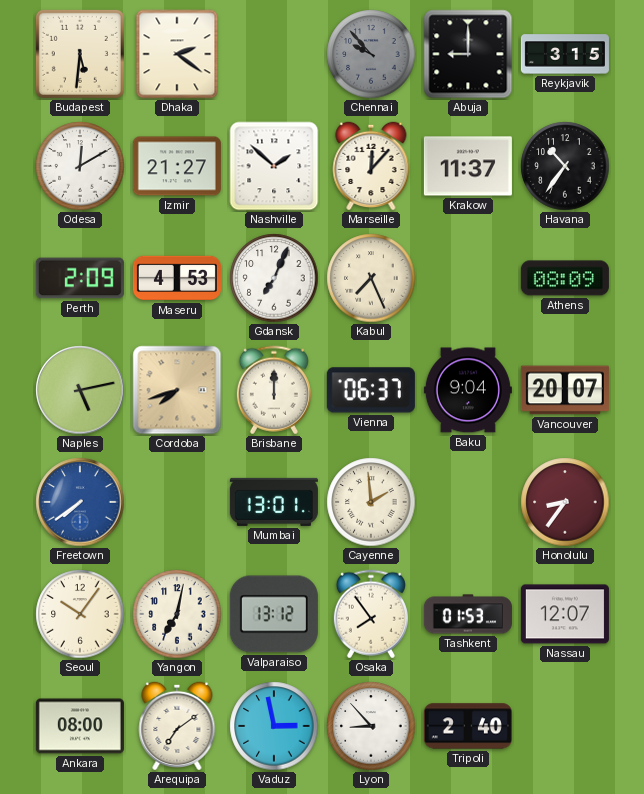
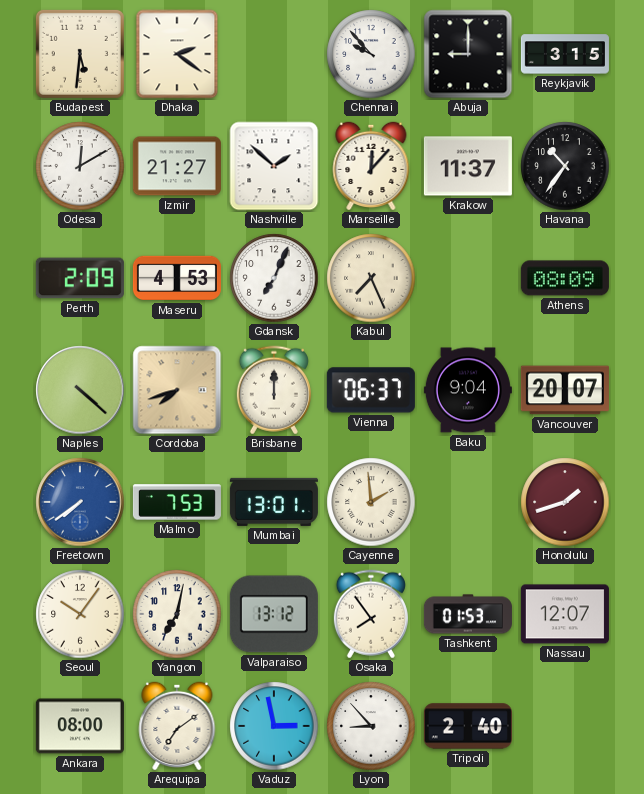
Chennai dial: grey -> white (371, 54)
Naples: 5:13 -> 4:22 (80, 390)
Malmo: none -> 7:53 (177, 502)
Honolulu: 8:36 -> 1:42 (565, 502)
